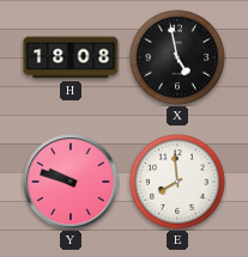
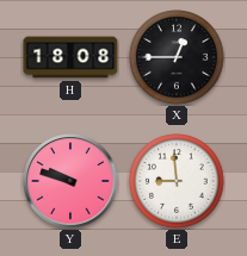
X: 4:58 -> 12:45 (177, 57)
E: 7:59 -> 8:59 (177, 181)
